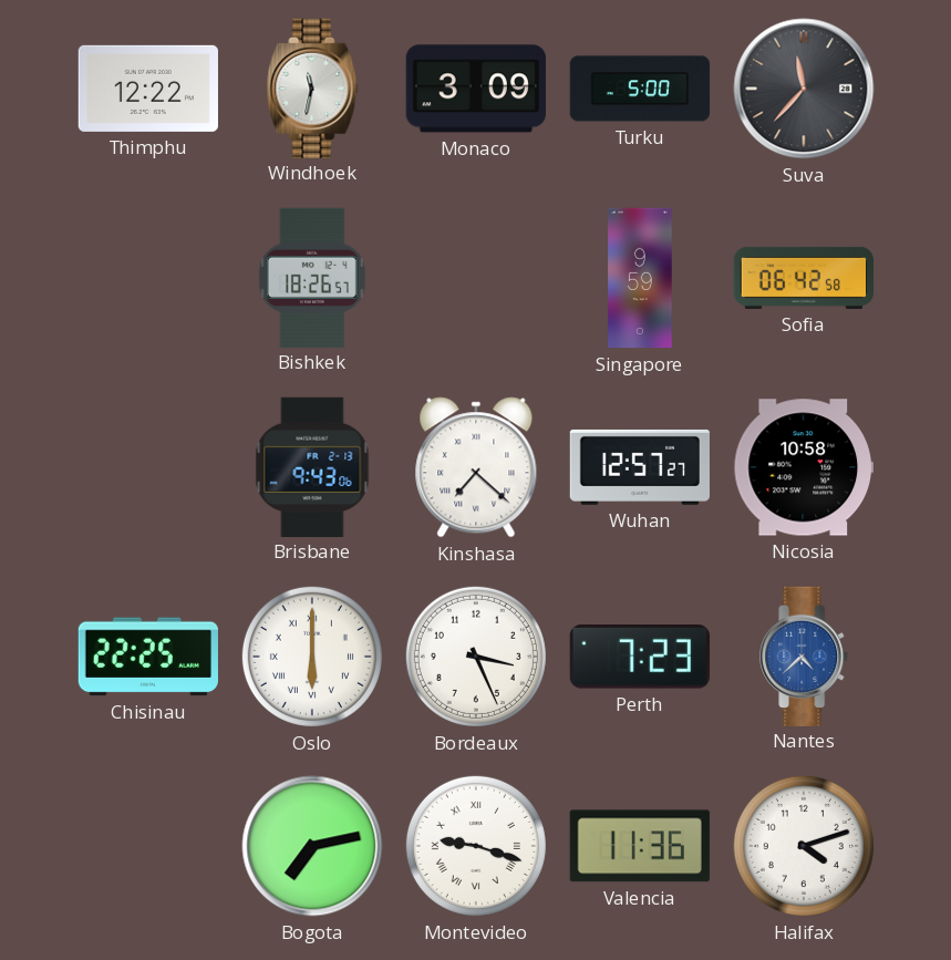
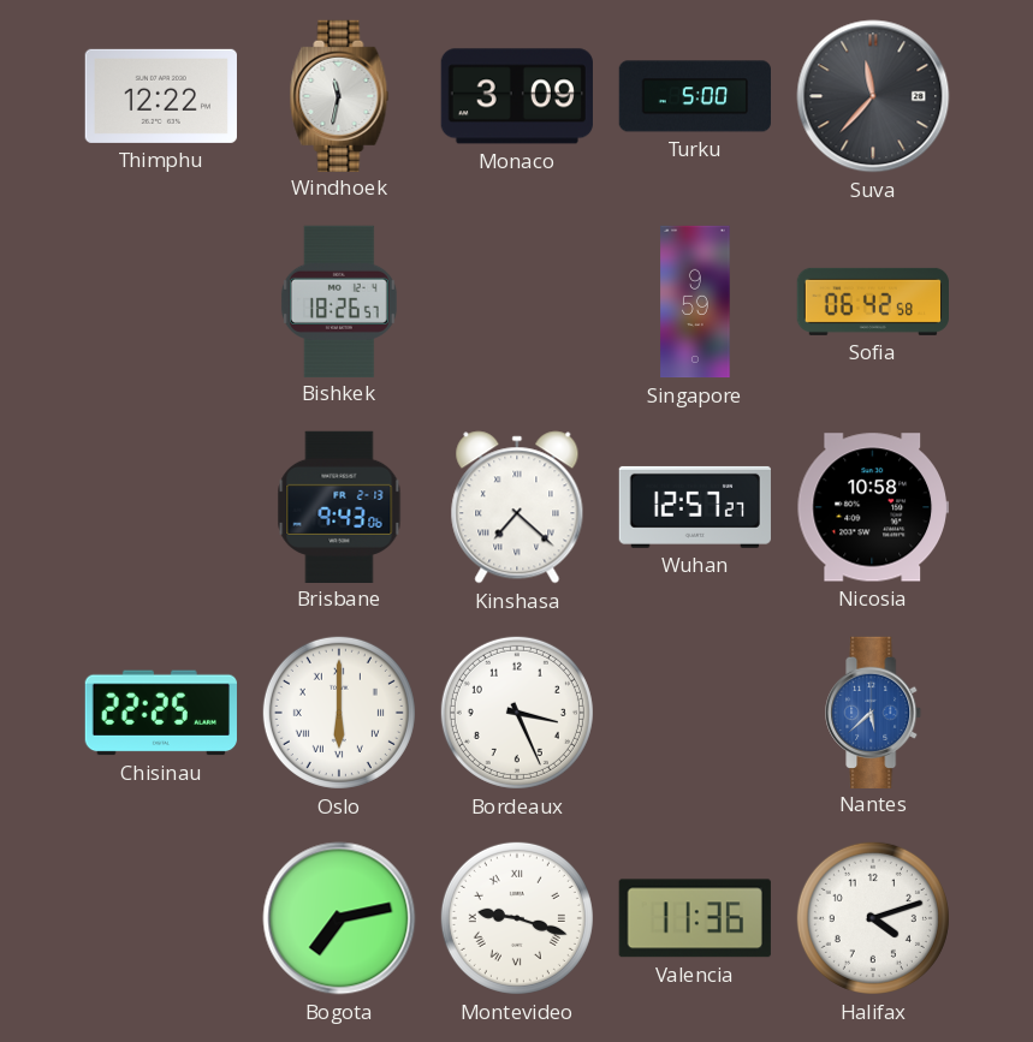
Perth: 7:23 -> none (640, 657)
Nantes: 4:38 -> 5:38 (874, 711)
